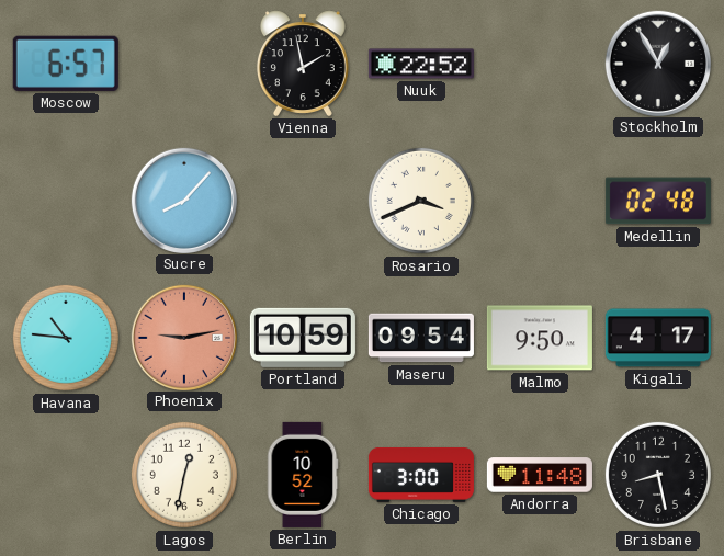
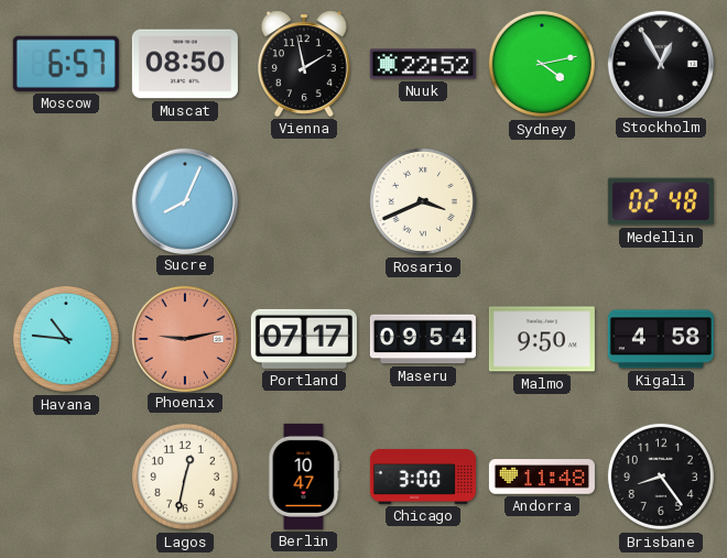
Muscat: none -> 08:50 (185, 64)
Sydney: none -> 4:13 (542, 64)
Sucre: 8:07 -> 8:04 (184, 200)
Portland: 10:59 -> 07:17 (304, 339)
Kigali: 4:17 -> 4:58 (661, 339)
Berlin: 10:52 -> 10:47 (304, 477)
Brisbane: 8:28 -> 8:24 (661, 477)
